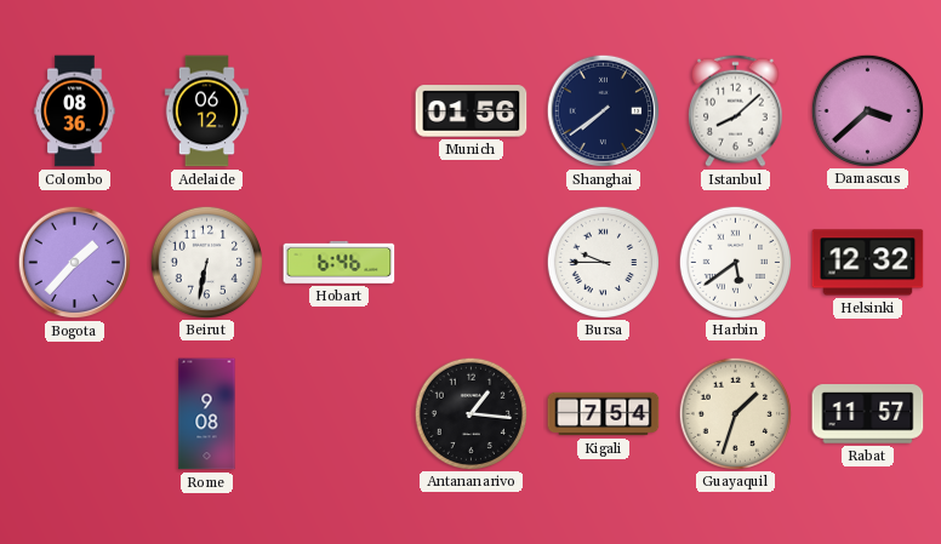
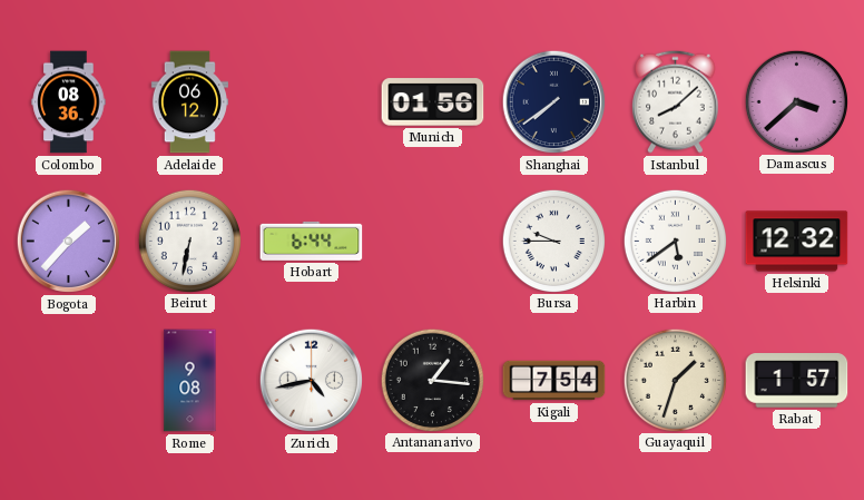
Hobart: 6:46 -> 6:44 (312, 241)
Zurich: none -> 4:43 (312, 381)
Rabat: 11:57 -> 1:57 (797, 381)
